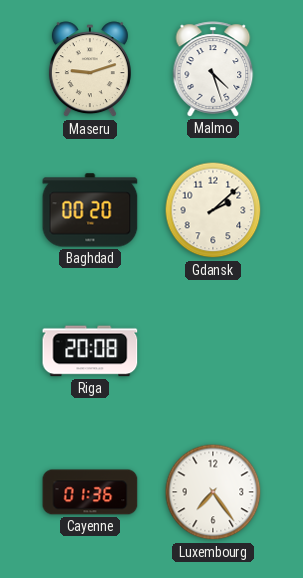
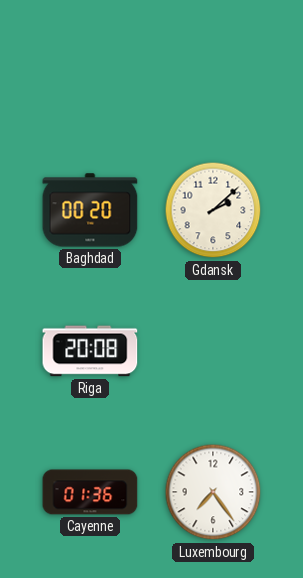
Maseru: 9:12 -> none (90, 70)
Malmo: 4:27 -> none (213, 69)
